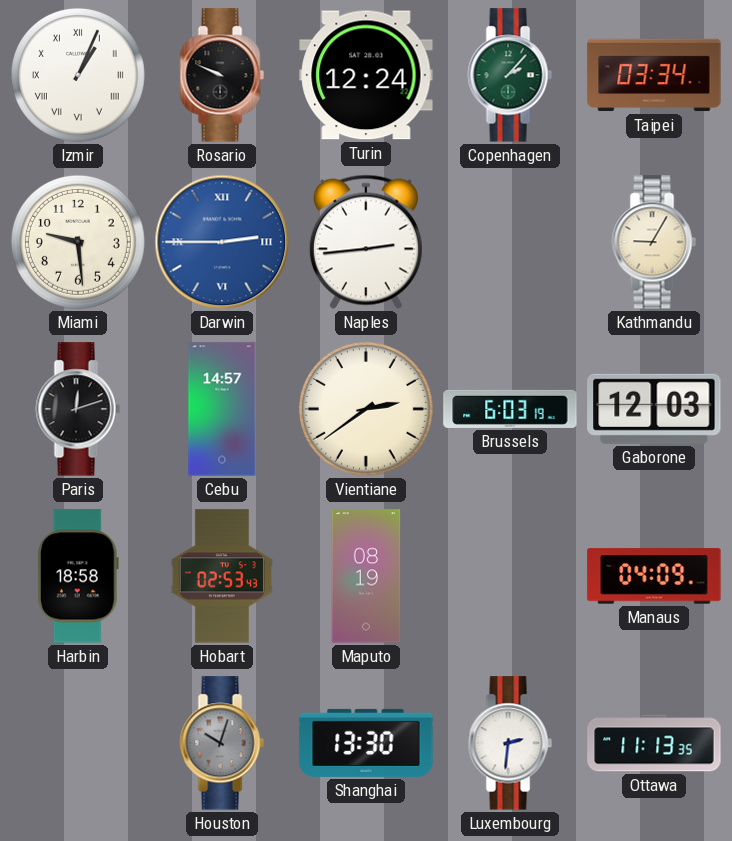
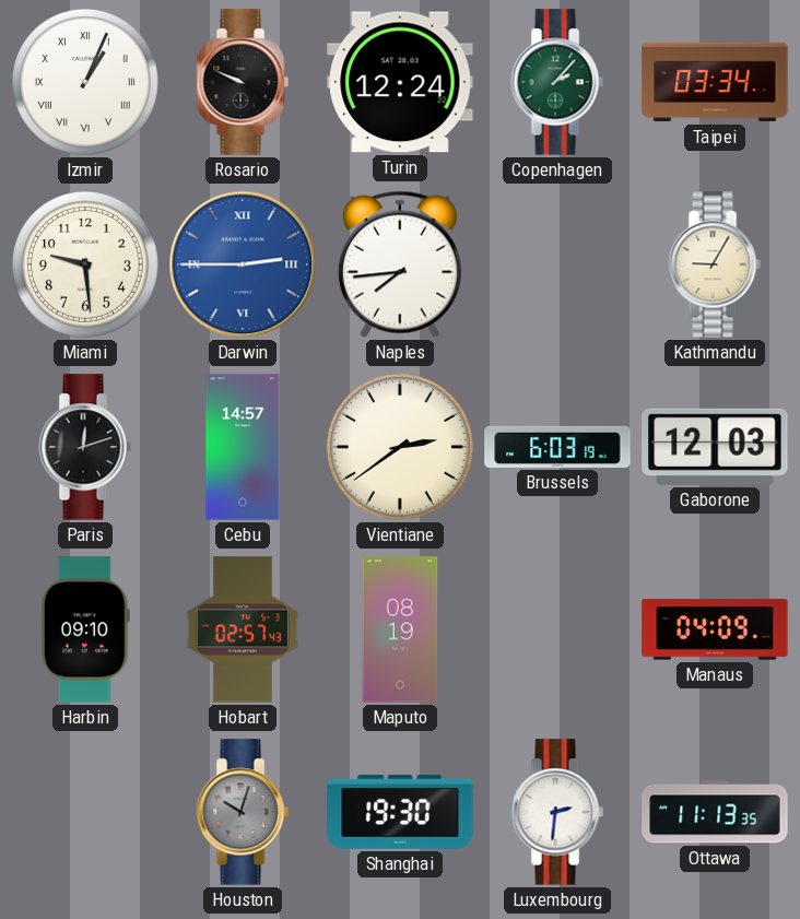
Naples: 2:44 -> 7:44 (400, 264)
Harbin: 18:58 -> 09:10 (85, 629)
Hobart: 02:53 -> 02:57 (243, 629)
Shanghai: 13:30 -> 19:30 (400, 812)
